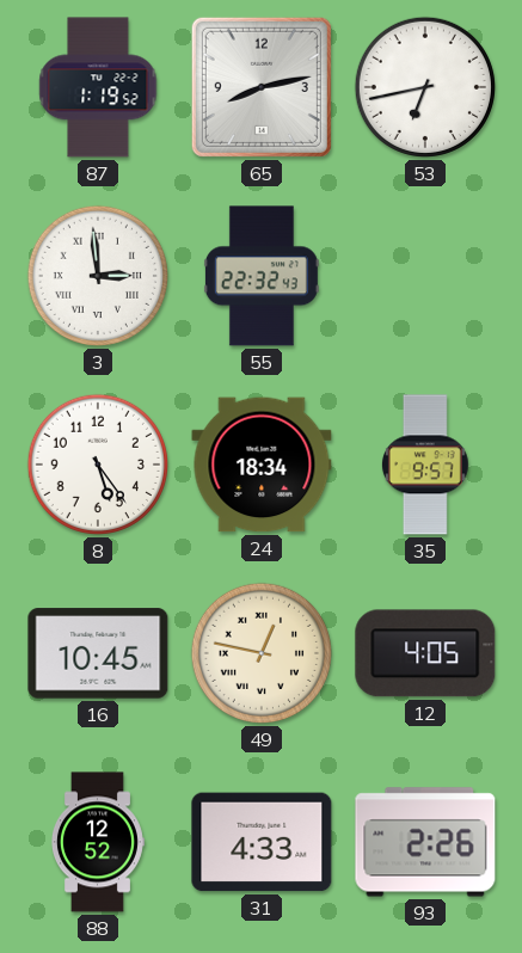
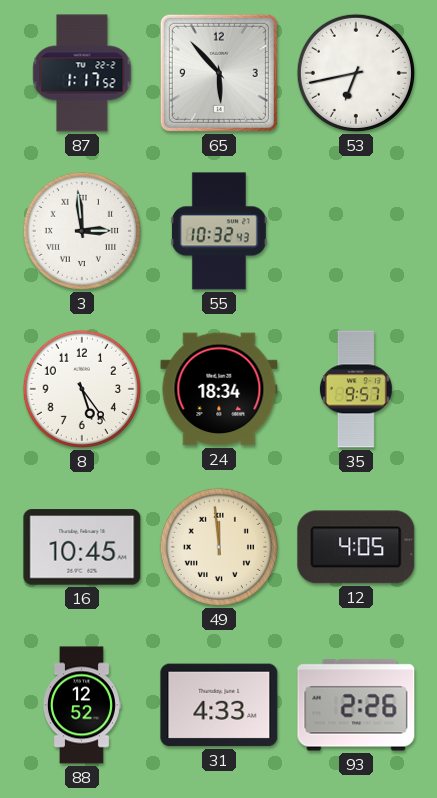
87: 1:19 -> 1:17 (82, 73)
65: 8:13 -> 5:53 (219, 73)
55: 22:32 -> 10:32 (219, 231)
49: 12:47 -> 11:59 (219, 547)
